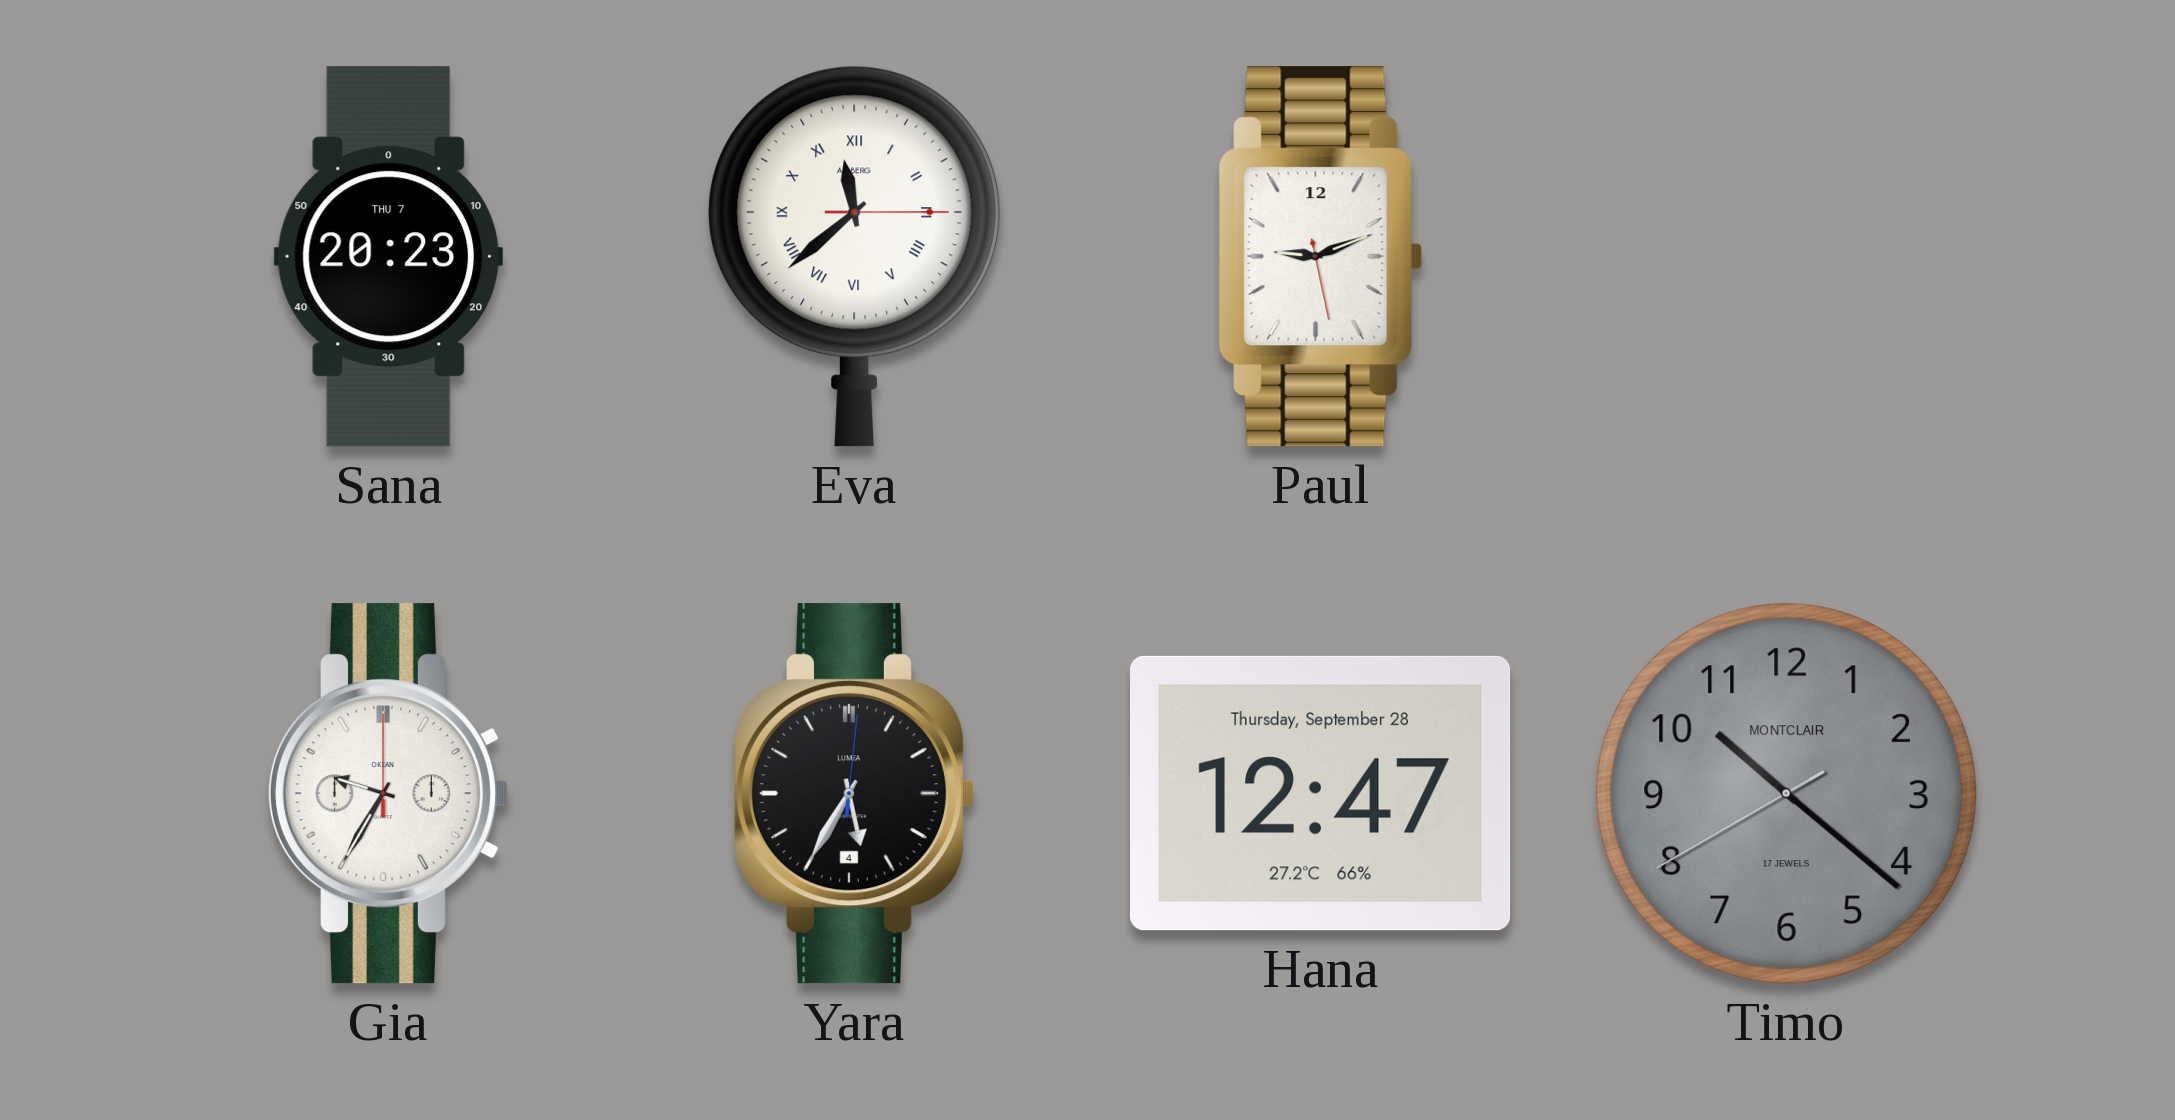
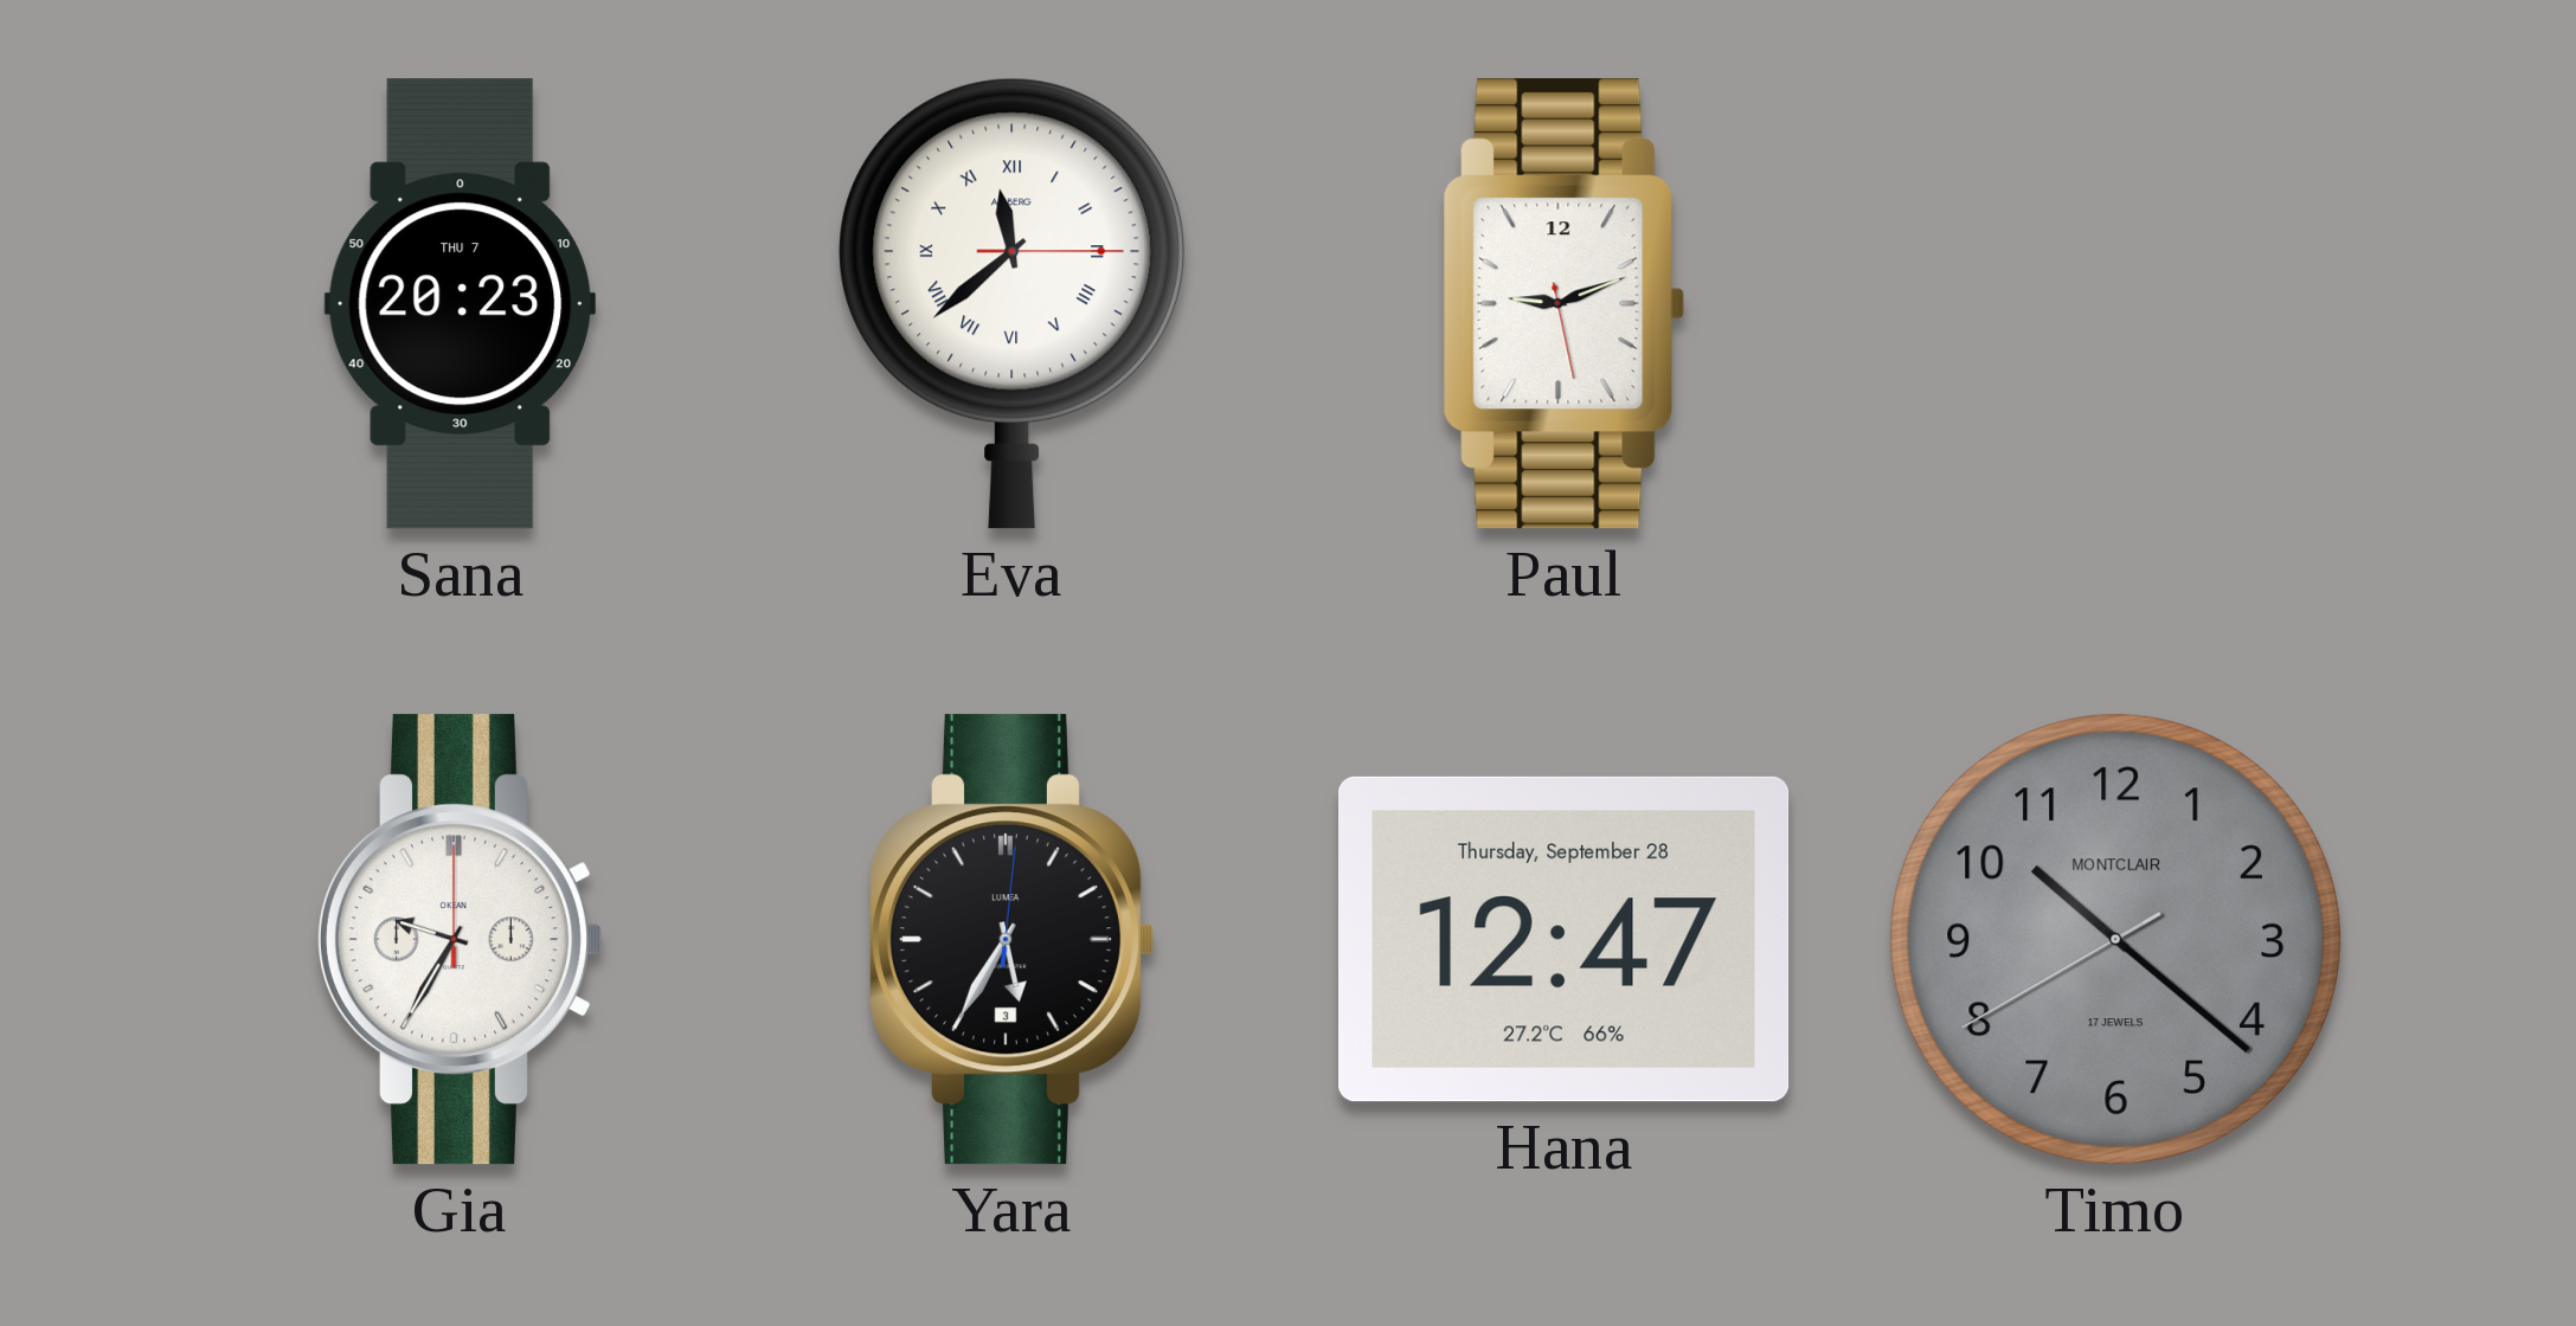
Yara date: 4 -> 3 (1011, 940)
